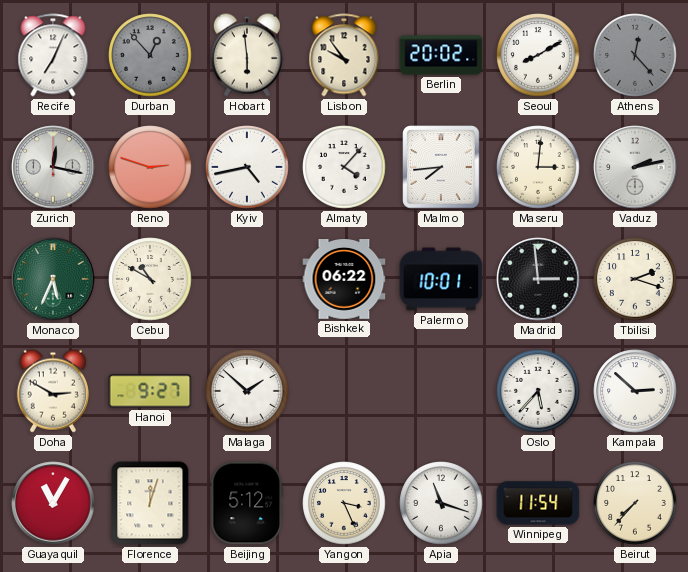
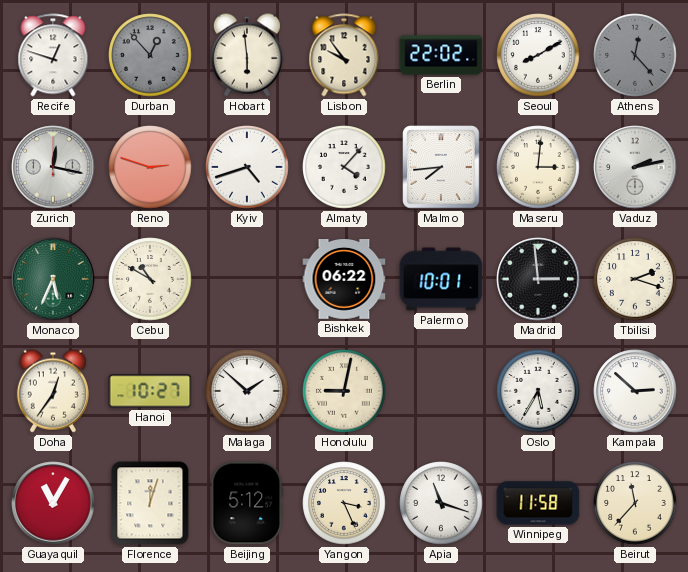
Recife: 7:04 -> 12:48 (53, 55)
Berlin: 20:02 -> 22:02 (441, 55)
Kyiv: 4:43 -> 4:42 (247, 167)
Doha: 2:50 -> 12:36 (53, 391)
Hanoi: 9:27 -> 10:27 (150, 391)
Honolulu: none -> 9:02 (344, 391)
Oslo: 5:37 -> 5:35 (538, 391)
Winnipeg: 11:54 -> 11:58 (538, 503)
Beirut: 7:37 -> 11:37 (635, 503)
